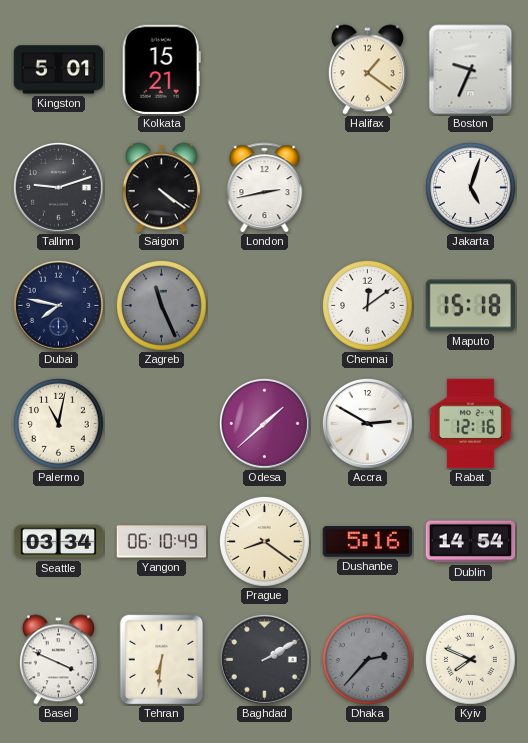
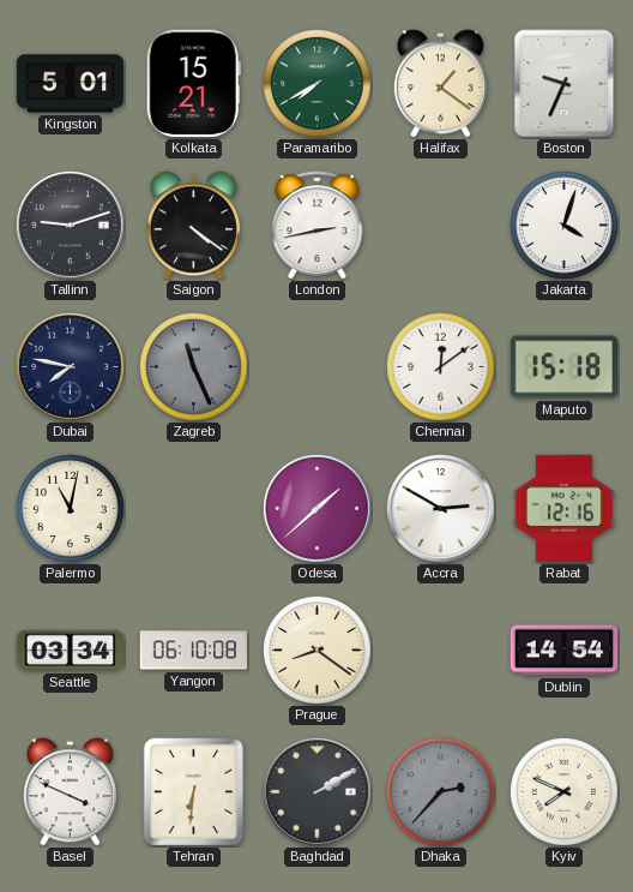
Paramaribo: none -> 7:40 (318, 84)
Jakarta: 5:03 -> 4:03 (565, 226)
Yangon: 06:10:49 -> 06:10:08 (194, 651)
Dushanbe: 5:16 -> none (368, 542)
